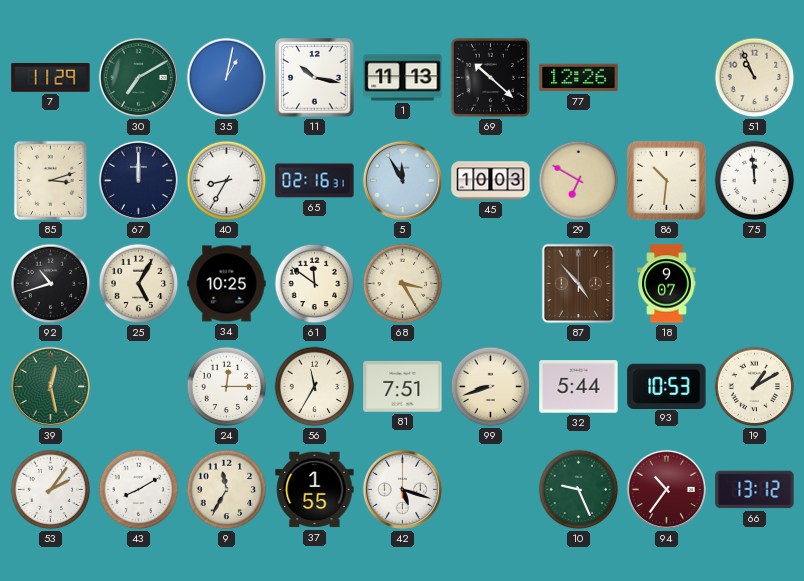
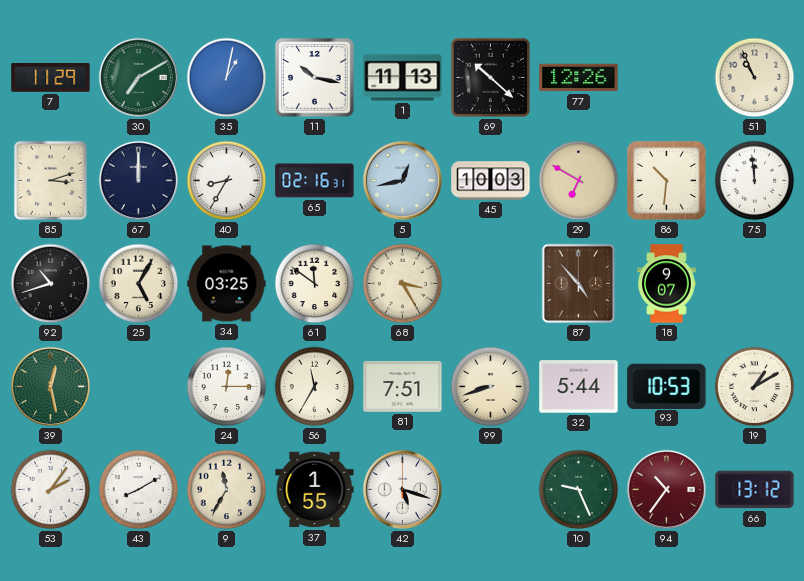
5: 11:55 -> 12:43 (402, 180)
34: 10:25 -> 03:25 (227, 284)
